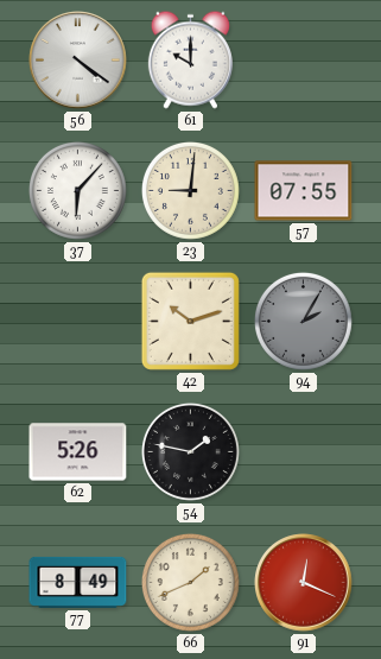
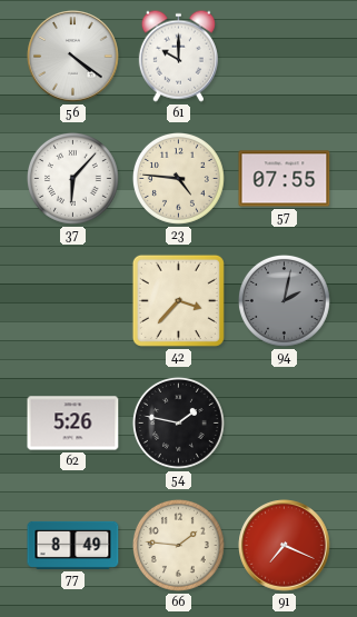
23: 9:01 -> 4:46 (178, 178)
42: 10:12 -> 3:37 (178, 300)
94: 2:05 -> 2:02 (284, 300)
66: 1:41 -> 1:46 (178, 545)
91: 12:19 -> 7:19 (285, 546)
